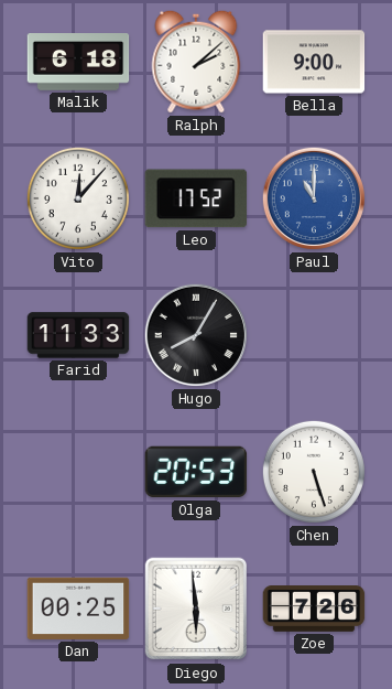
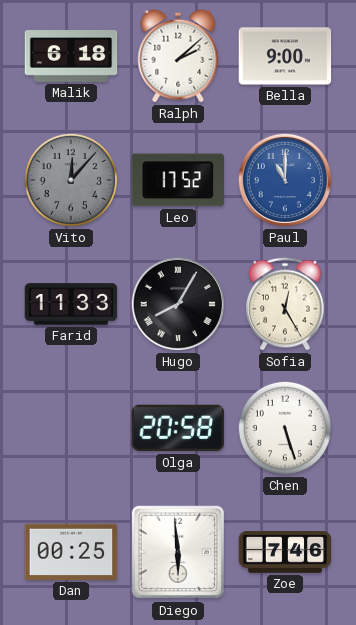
Vito dial: white -> grey (71, 180)
Sofia: none -> 12:25 (285, 304)
Olga: 20:53 -> 20:58 (178, 428)
Zoe: 7:26 -> 7:46 (285, 553)
